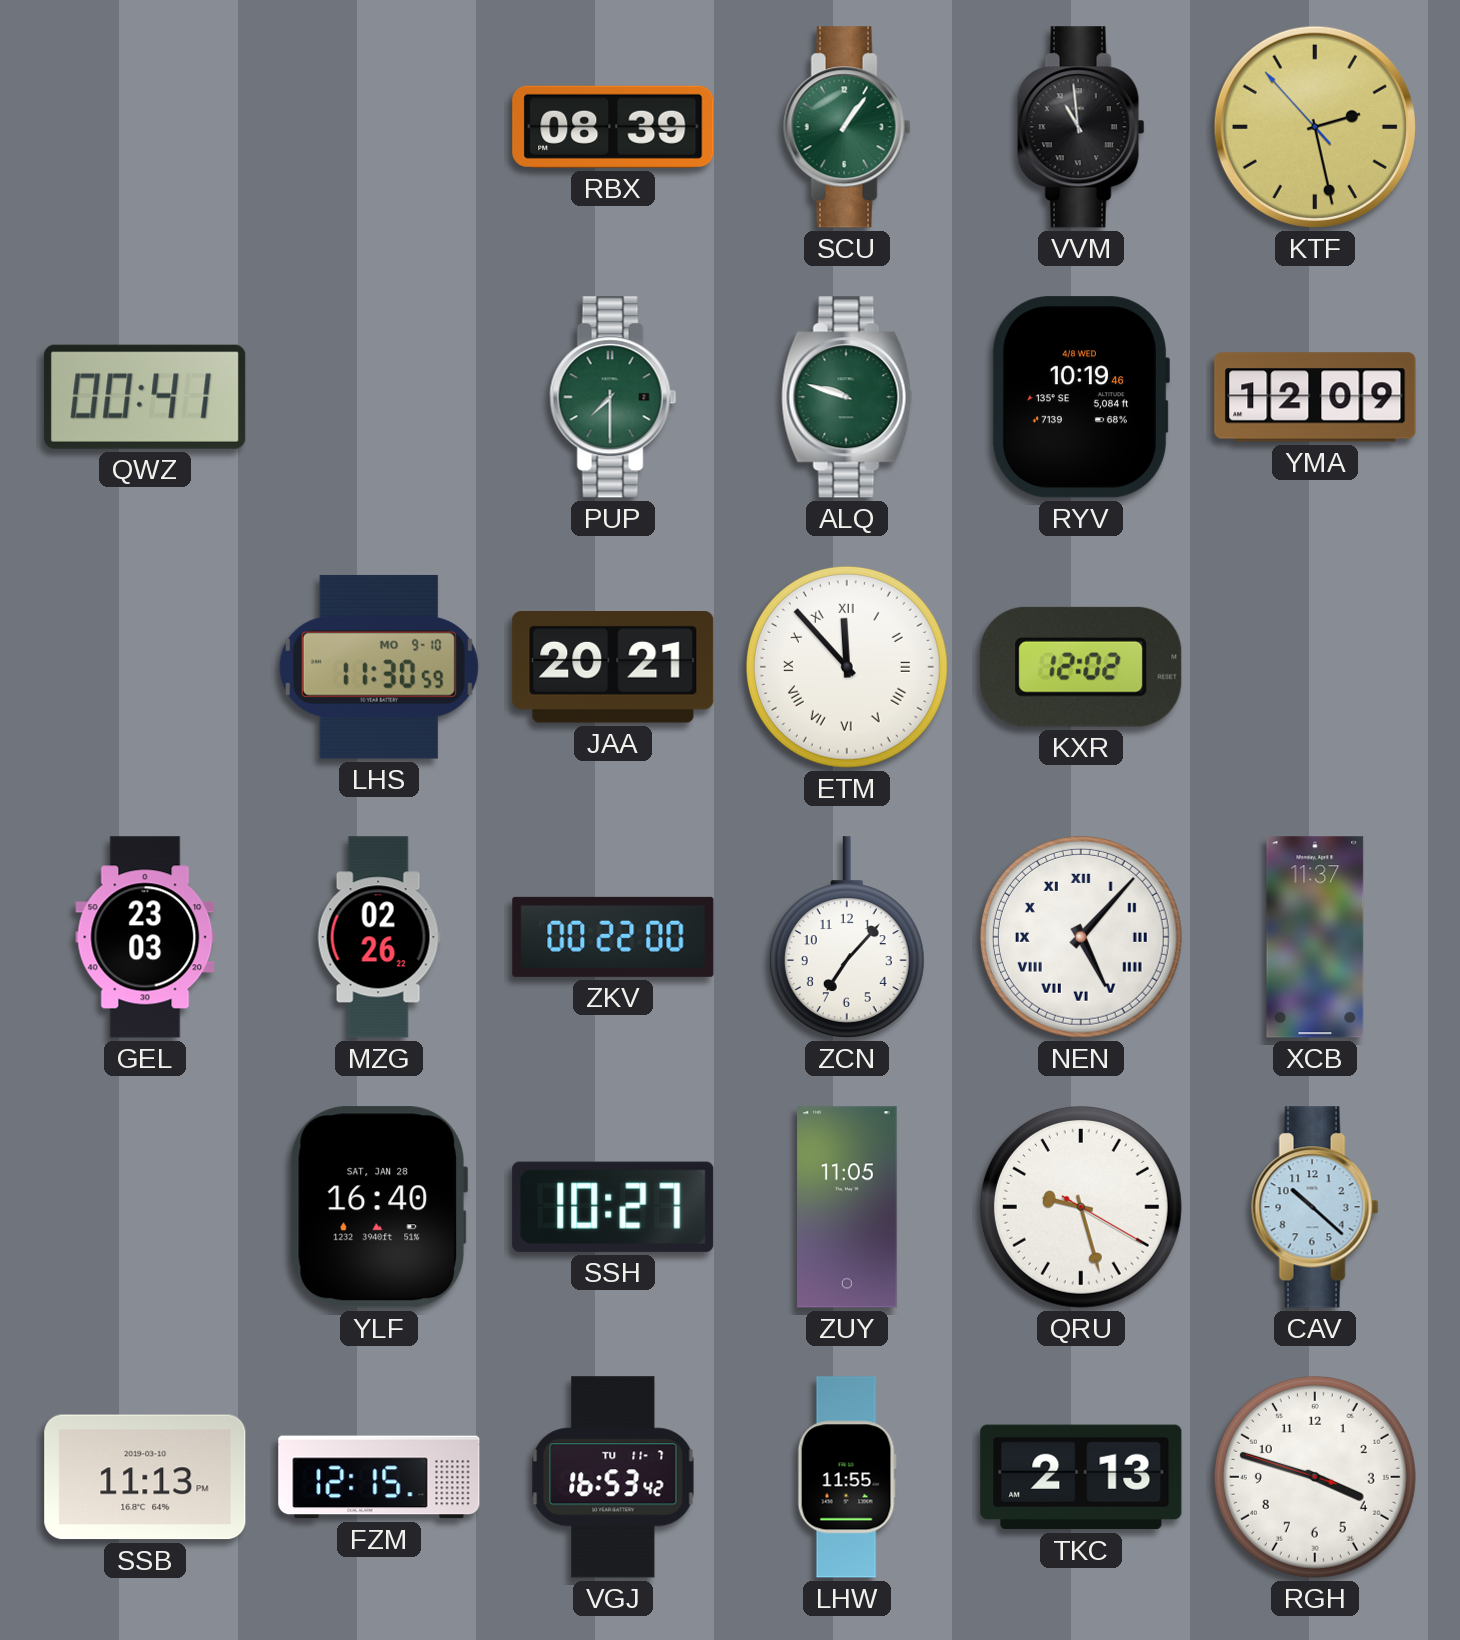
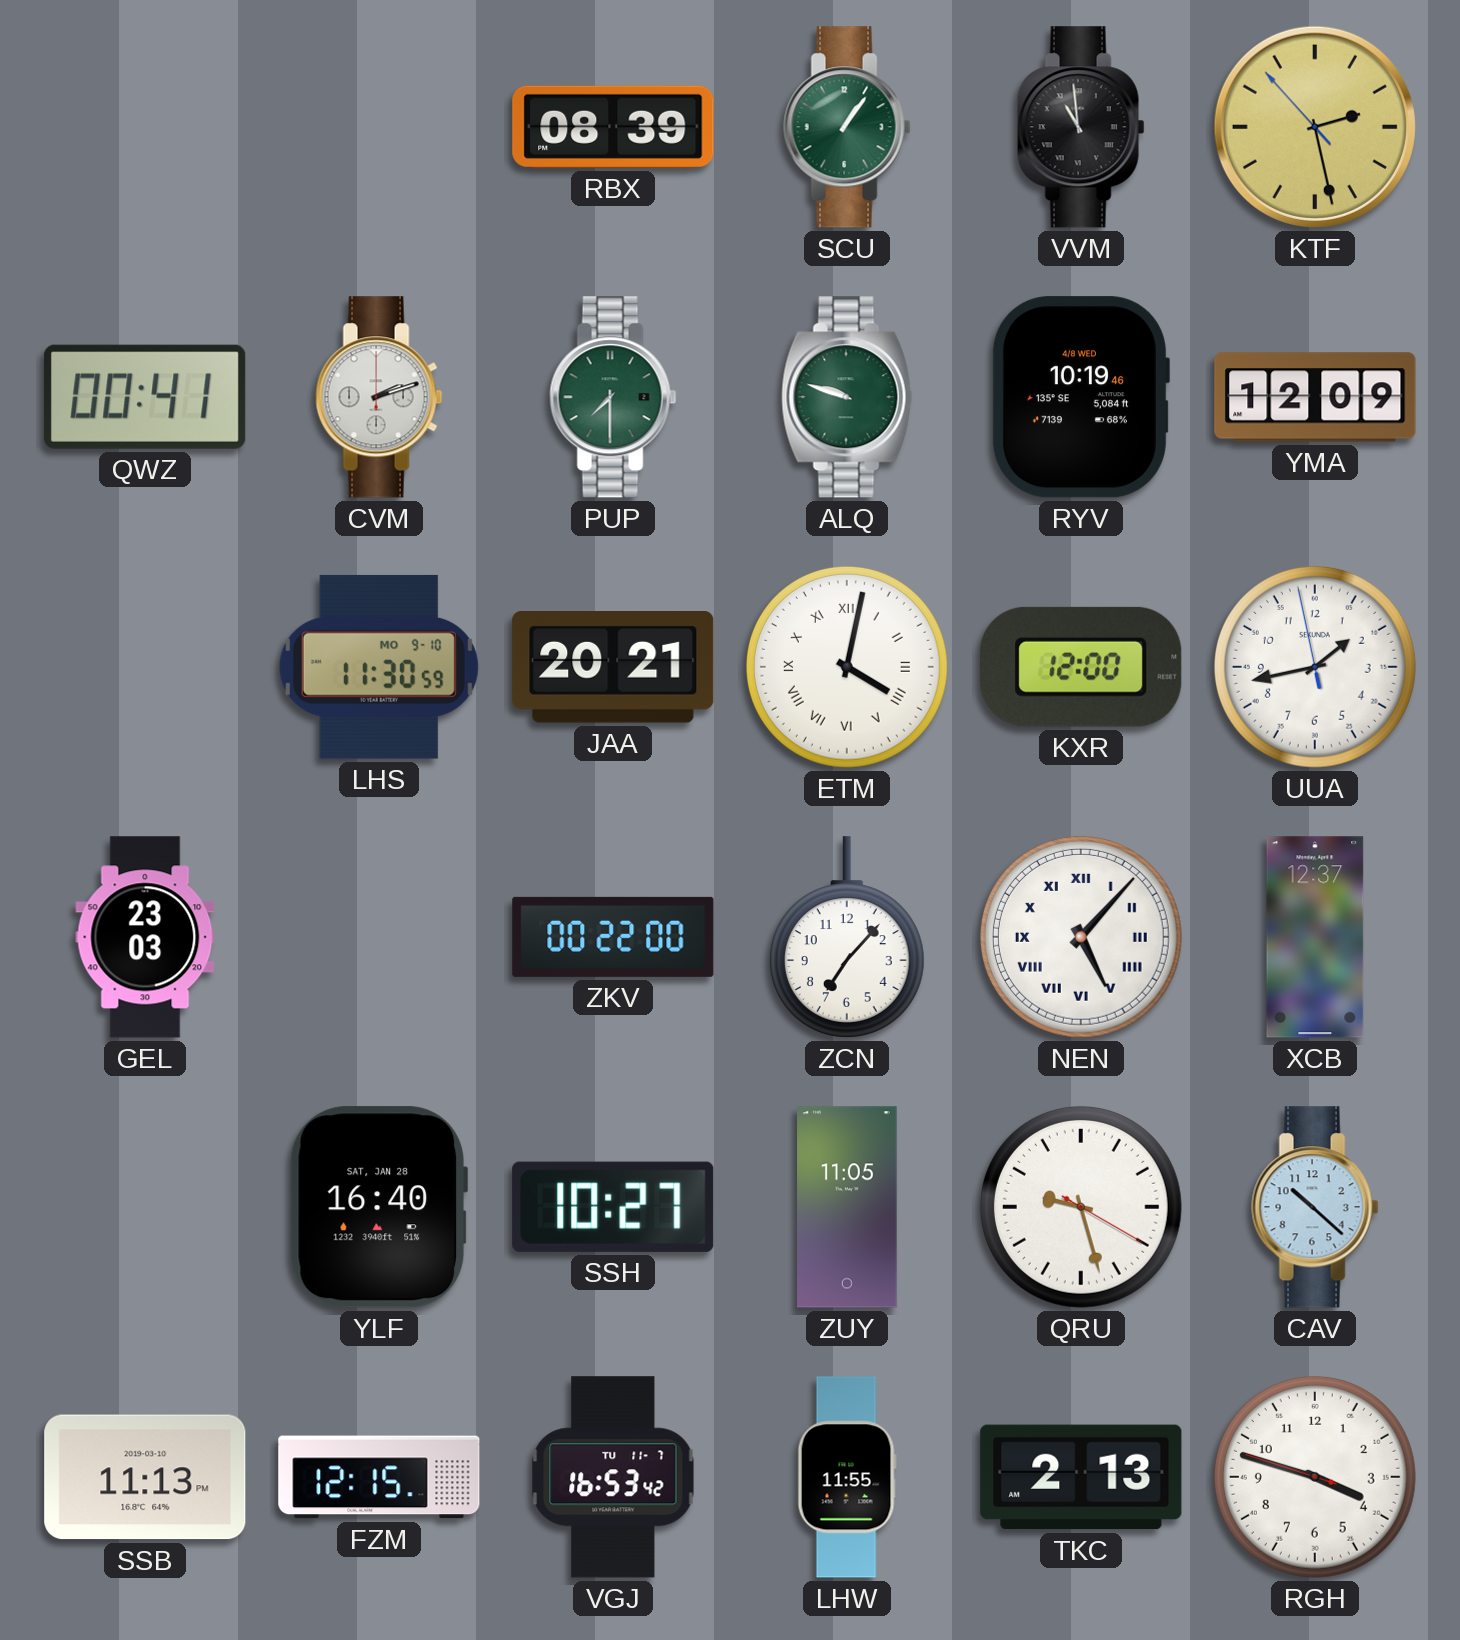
CVM: none -> 2:12 (379, 397)
ETM: 11:53 -> 4:02 (847, 667)
KXR: 12:02 -> 12:00 (1081, 667)
UUA: none -> 1:42 (1315, 667)
MZG: 02:26 -> none (379, 937)
XCB: 11:37 -> 12:37 (1315, 937)
